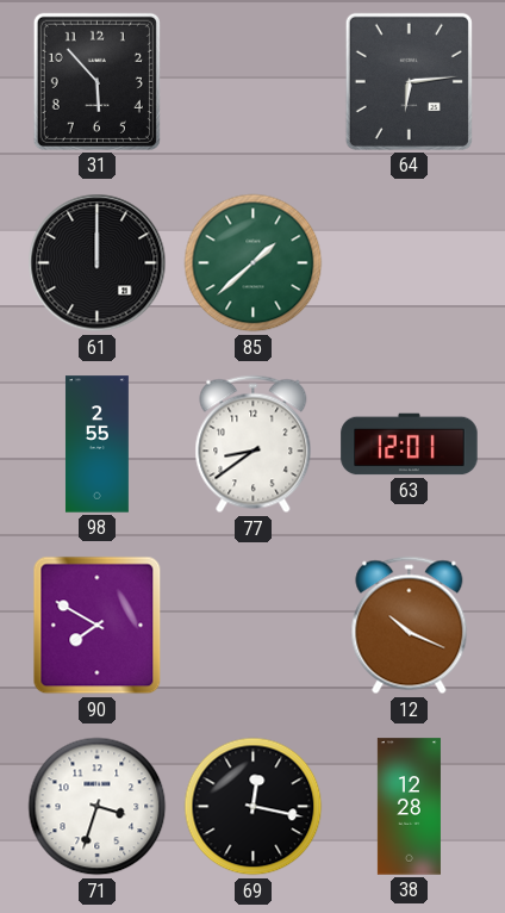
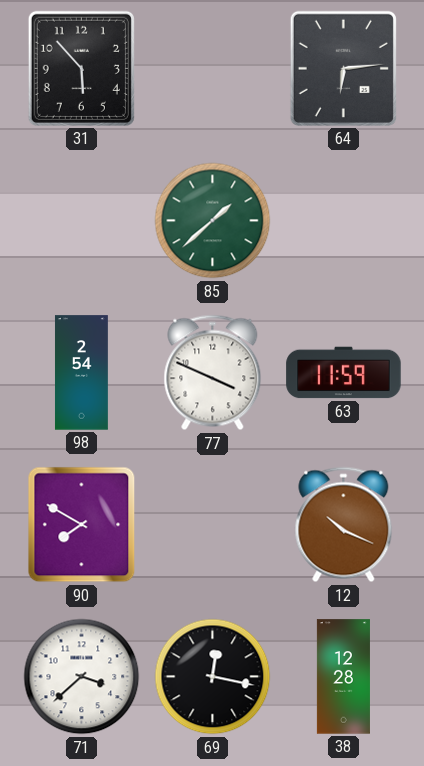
61: 12:00 -> none (98, 263)
98: 2:55 -> 2:54 (81, 373)
77: 8:39 -> 3:49 (213, 373)
63: 12:01 -> 11:59 (344, 373)
71: 3:33 -> 3:38 (82, 677)
